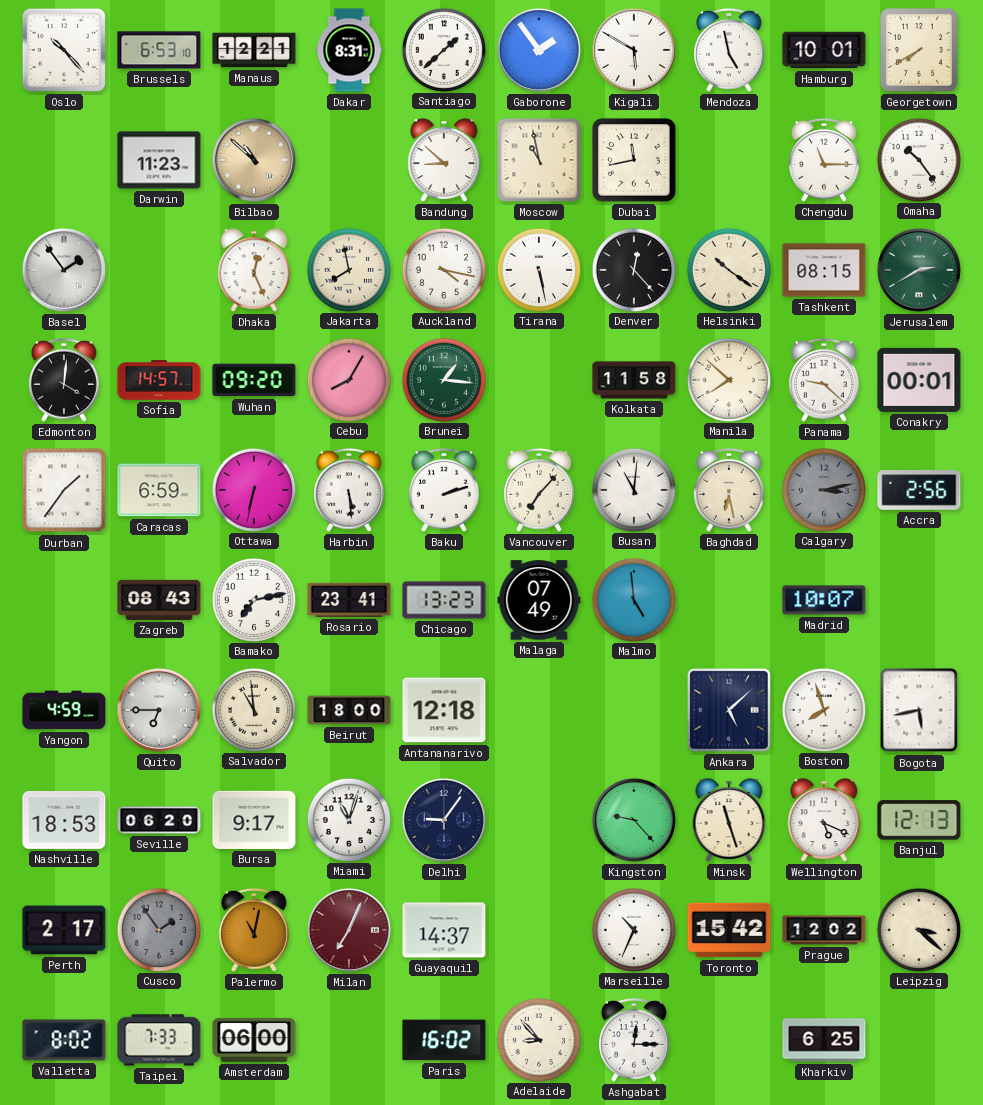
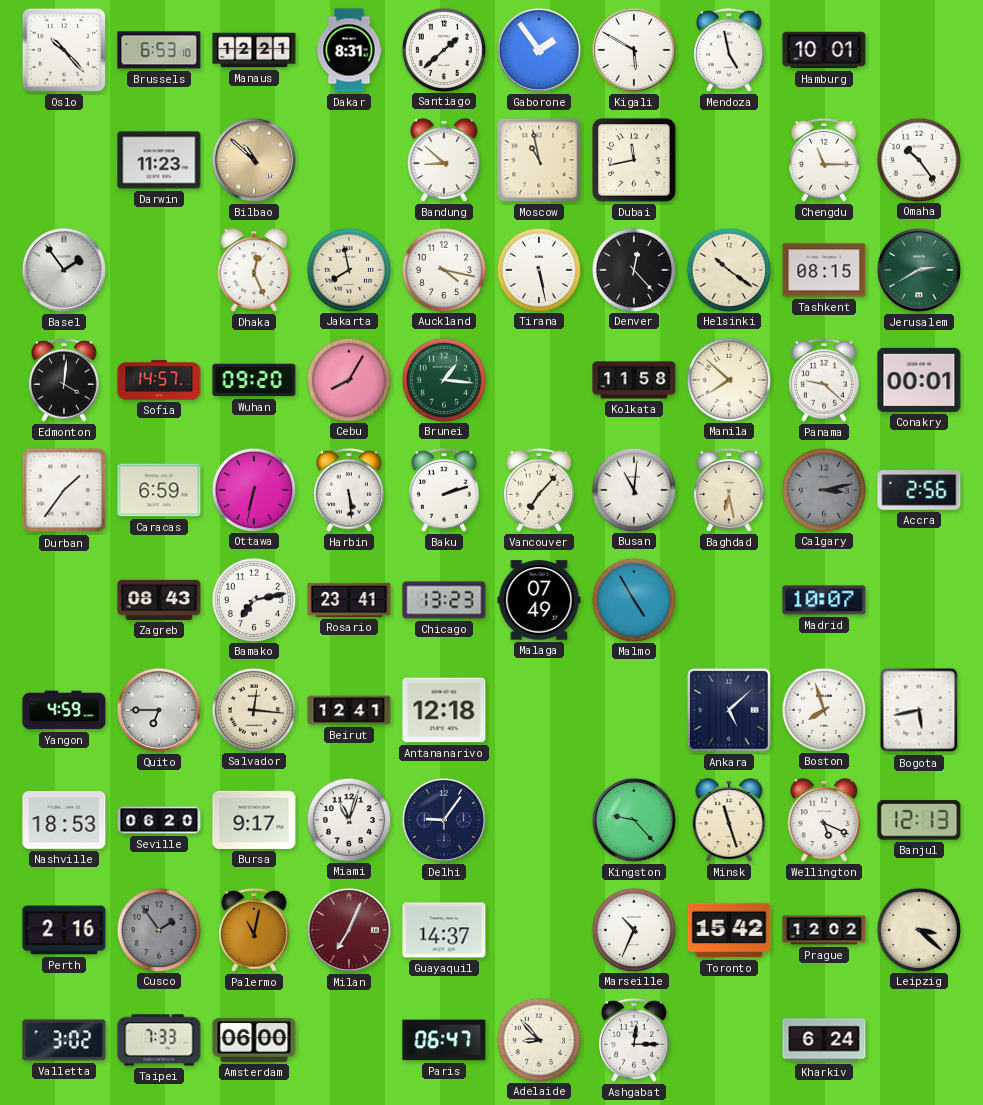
Georgetown: 7:40 -> none (919, 50)
Malmo: 4:59 -> 4:55 (633, 599)
Salvador: 10:59 -> 12:16 (253, 709)
Beirut: 18:00 -> 12:41 (349, 710)
Perth: 2:17 -> 2:16 (64, 930)
Valletta: 8:02 -> 3:02 (64, 1040)
Paris: 16:02 -> 06:47 (444, 1040)
Kharkiv: 6:25 -> 6:24 (824, 1040)
